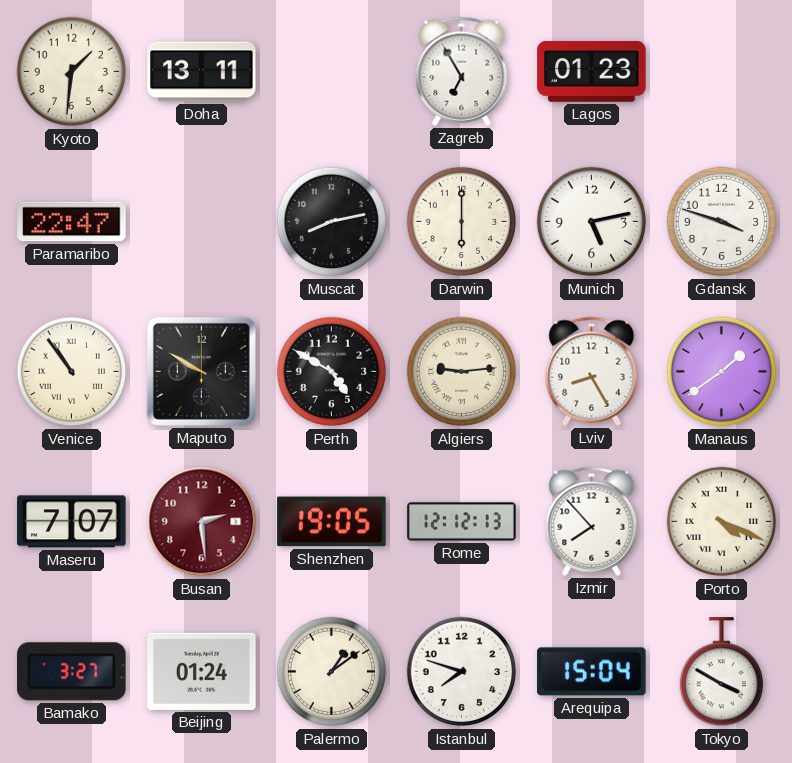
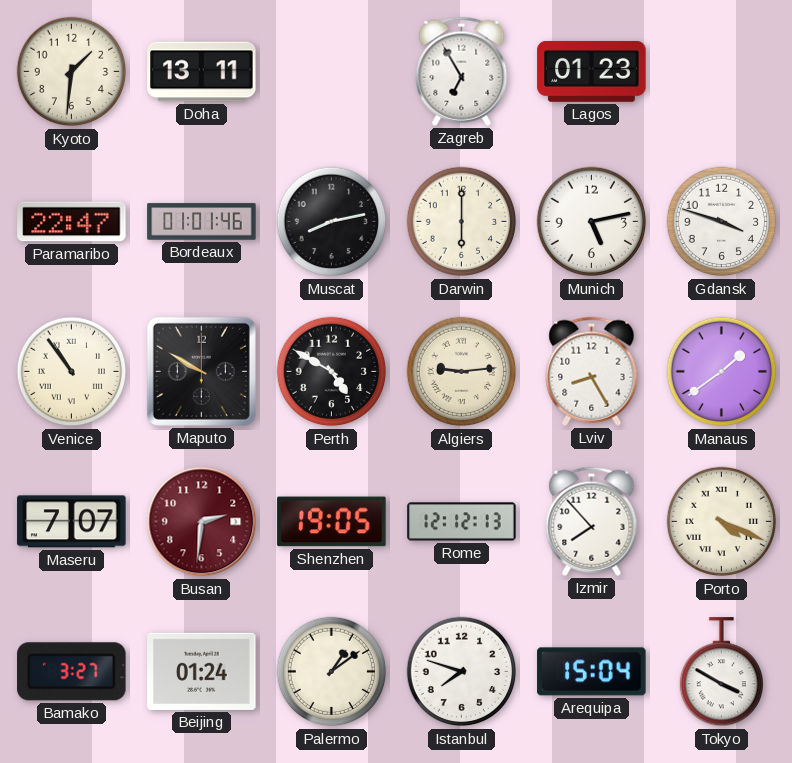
Bordeaux: none -> 01:01 (202, 222)
Busan: 2:29 -> 2:31 (202, 522)
